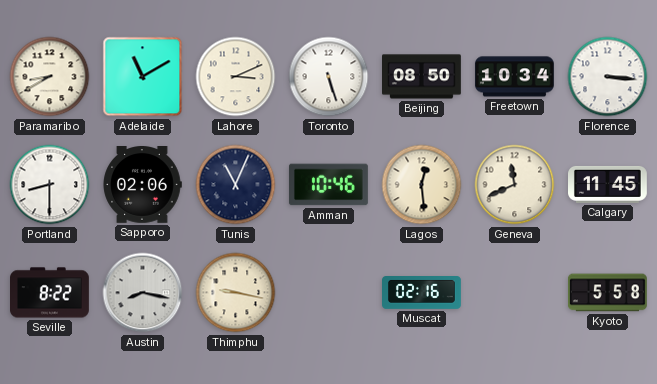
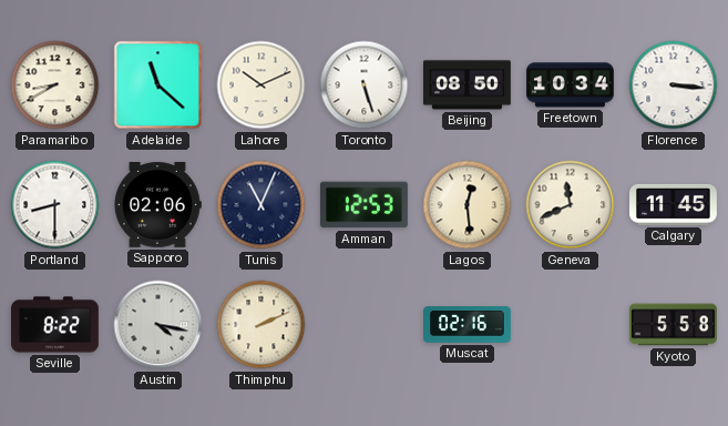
Adelaide: 11:10 -> 11:22 (158, 85)
Lahore: 3:11 -> 10:11 (262, 85)
Amman: 10:46 -> 12:53 (363, 205)
Austin: 8:17 -> 4:17 (158, 325)
Thimphu: 9:17 -> 2:11 (262, 325)
